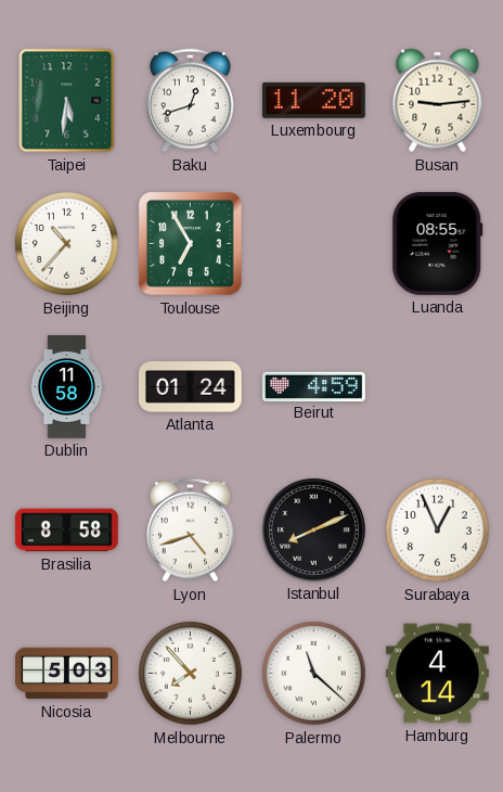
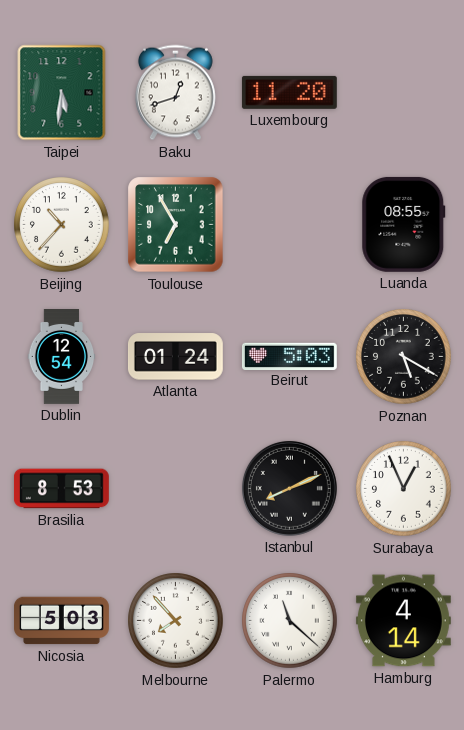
Busan: 9:14 -> none (438, 101)
Dublin: 11:58 -> 12:54 (62, 357)
Beirut: 4:59 -> 5:03 (289, 356)
Poznan: none -> 5:20 (404, 357)
Brasilia: 8:58 -> 8:53 (61, 489)
Lyon: 4:42 -> none (190, 531)
